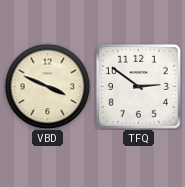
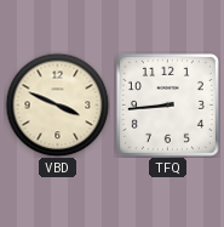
TFQ: 2:51 -> 8:44 (167, 104)
